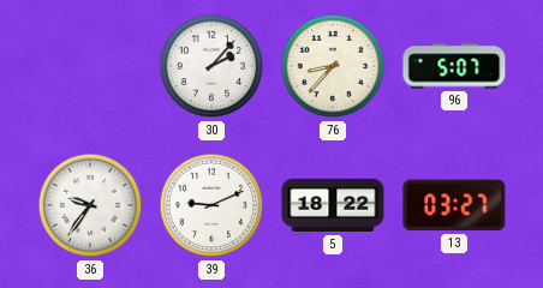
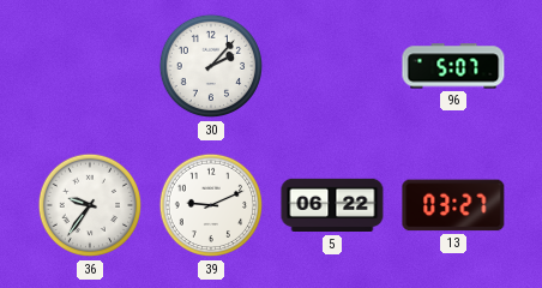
76: 8:37 -> none (333, 66)
5: 18:22 -> 06:22 (332, 205)
